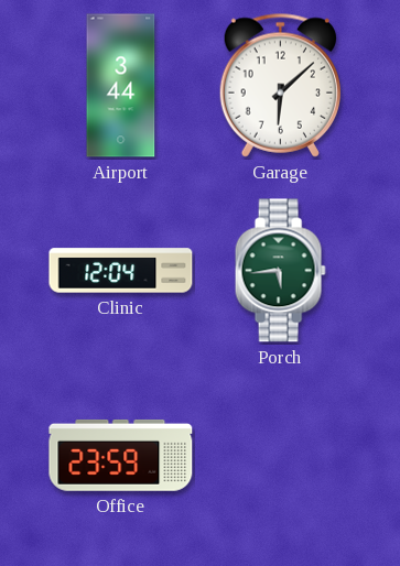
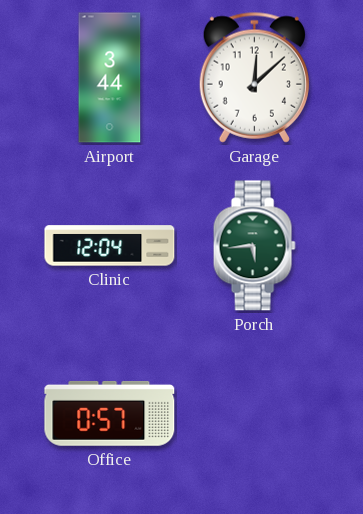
Garage: 6:08 -> 12:08 (254, 77)
Office: 23:59 -> 0:57 (110, 413)
